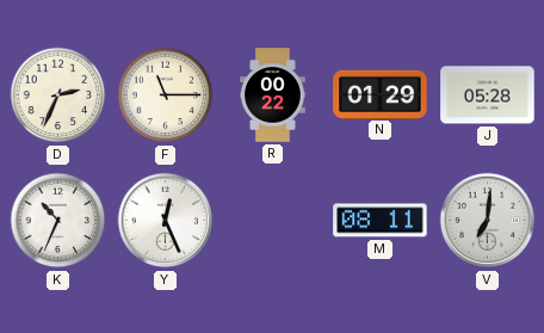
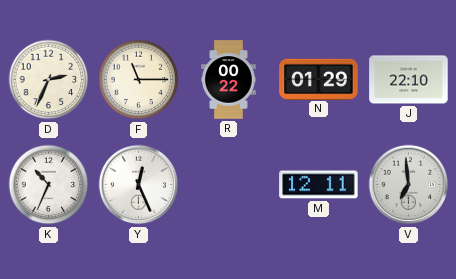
J: 05:28 -> 22:10 (409, 80)
M: 08:11 -> 12:11 (319, 185)
V: 7:01 -> 6:59 (409, 185)
